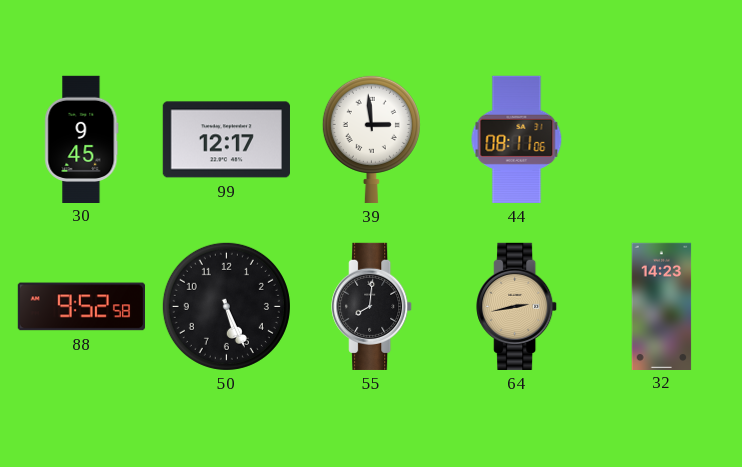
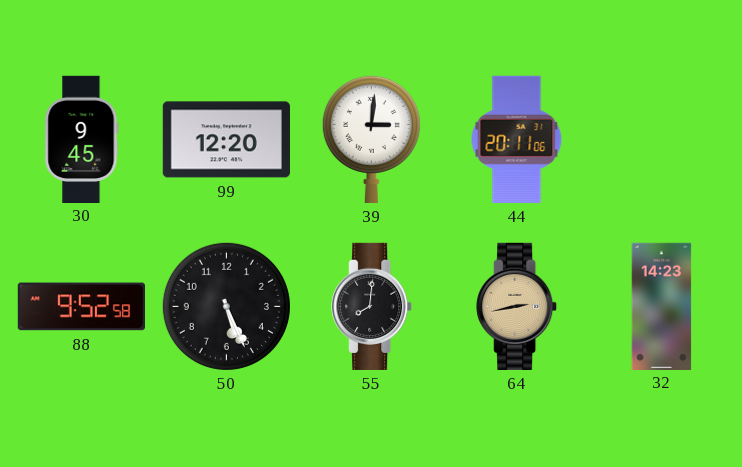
99: 12:17 -> 12:20 (226, 140)
39: 2:59 -> 3:01 (371, 139)
44: 08:11 -> 20:11 (517, 139)
